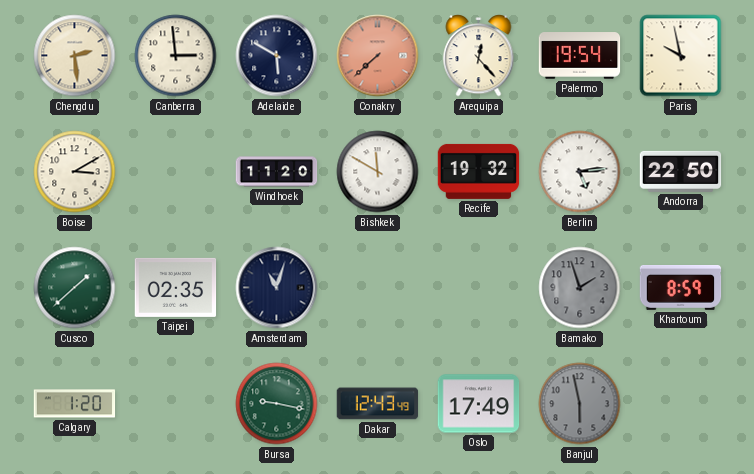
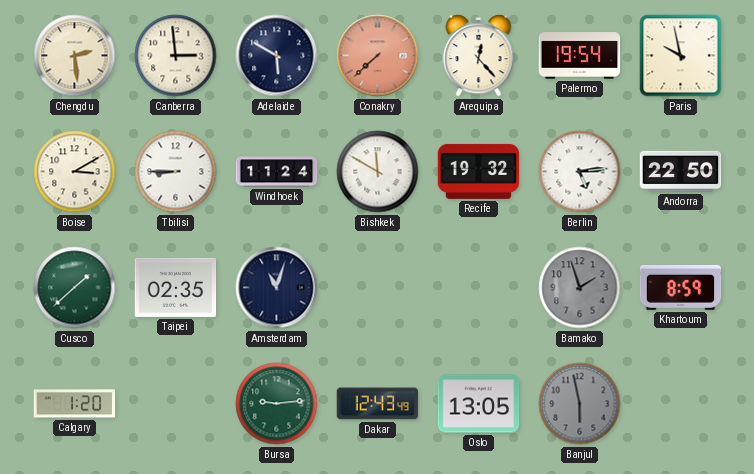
Tbilisi: none -> 8:45 (176, 172)
Windhoek: 11:20 -> 11:24 (277, 172)
Bursa: 9:17 -> 9:14 (277, 404)
Oslo: 17:49 -> 13:05 (479, 404)
